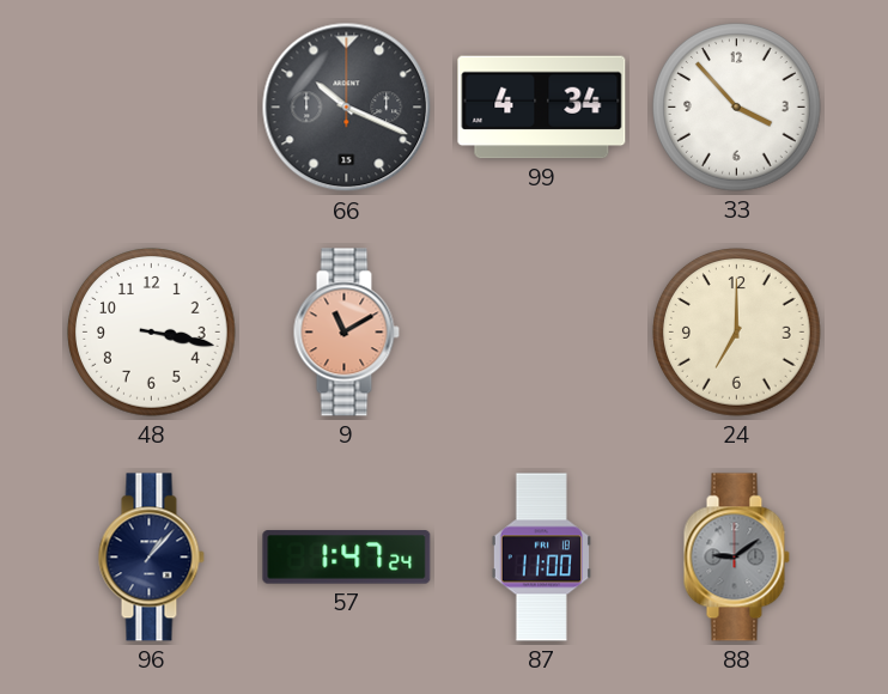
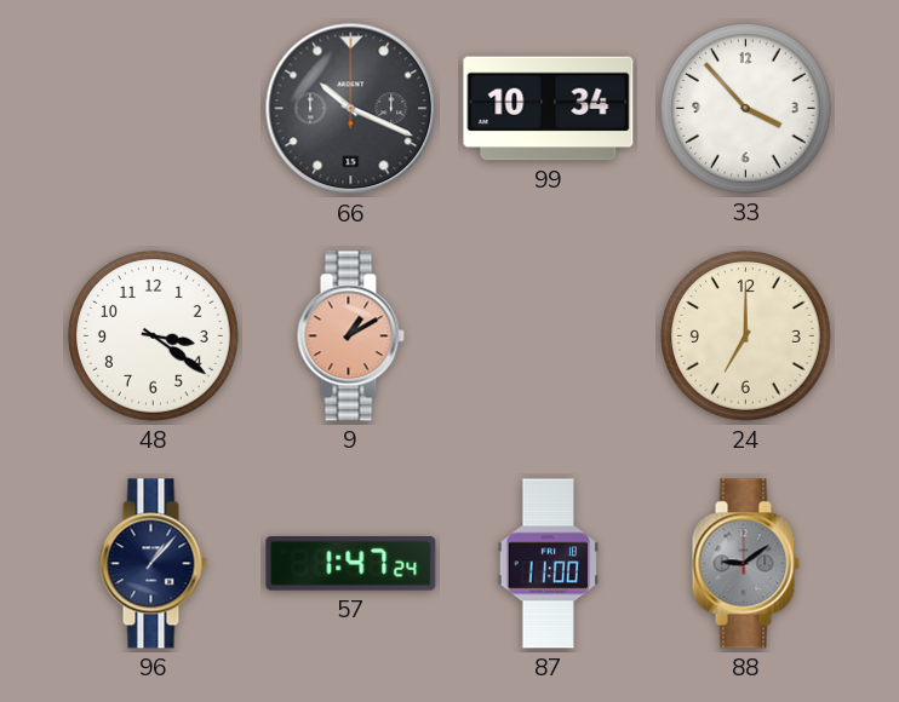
99: 4:34 -> 10:34 (549, 109)
48: 3:17 -> 3:21 (154, 336)
9: 11:10 -> 1:10 (350, 336)
